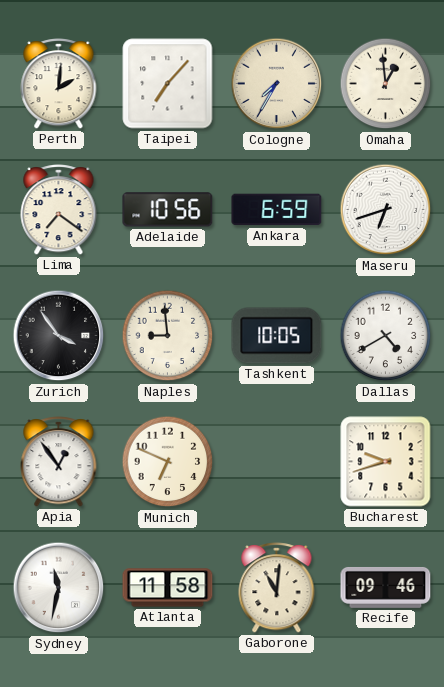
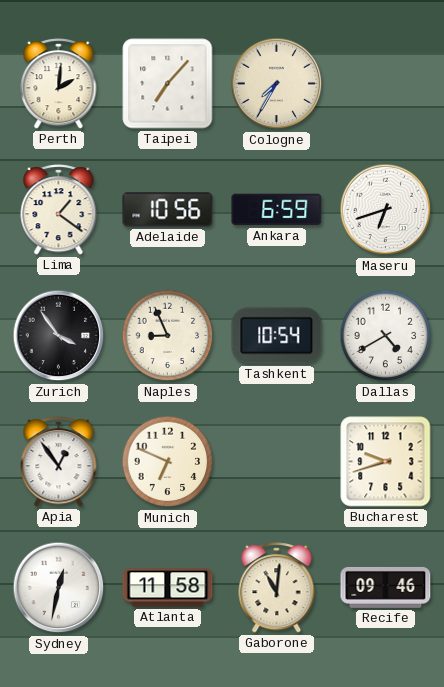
Omaha: 12:59 -> none (386, 84)
Lima: 7:21 -> 1:21 (59, 210)
Naples: 8:59 -> 8:56 (168, 336)
Tashkent: 10:05 -> 10:54 (277, 336)
Sydney: 11:32 -> 12:32 (59, 588)
